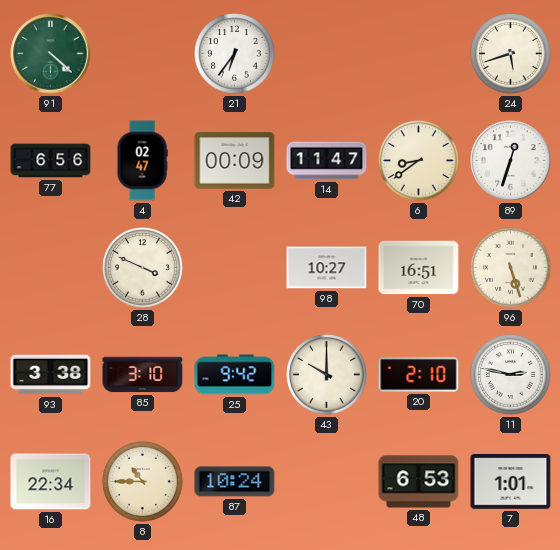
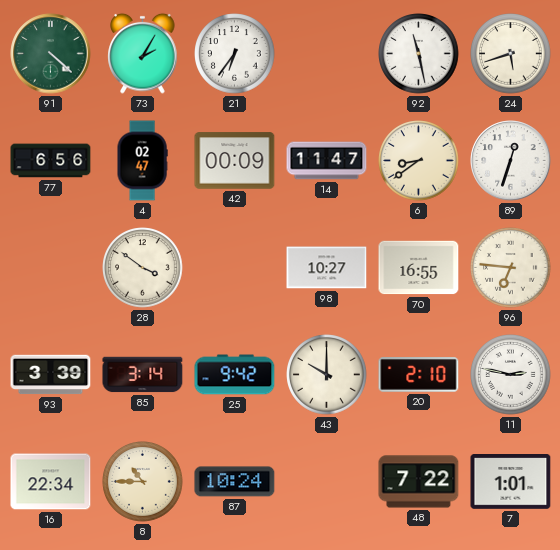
73: none -> 2:05 (143, 53)
92: none -> 11:28 (419, 54)
28: 3:49 -> 3:51 (143, 268)
70: 16:51 -> 16:55 (419, 268)
96: 5:27 -> 6:46 (511, 268)
93: 3:38 -> 3:39 (51, 375)
85: 3:10 -> 3:14 (143, 375)
48: 6:53 -> 7:22 (419, 482)
